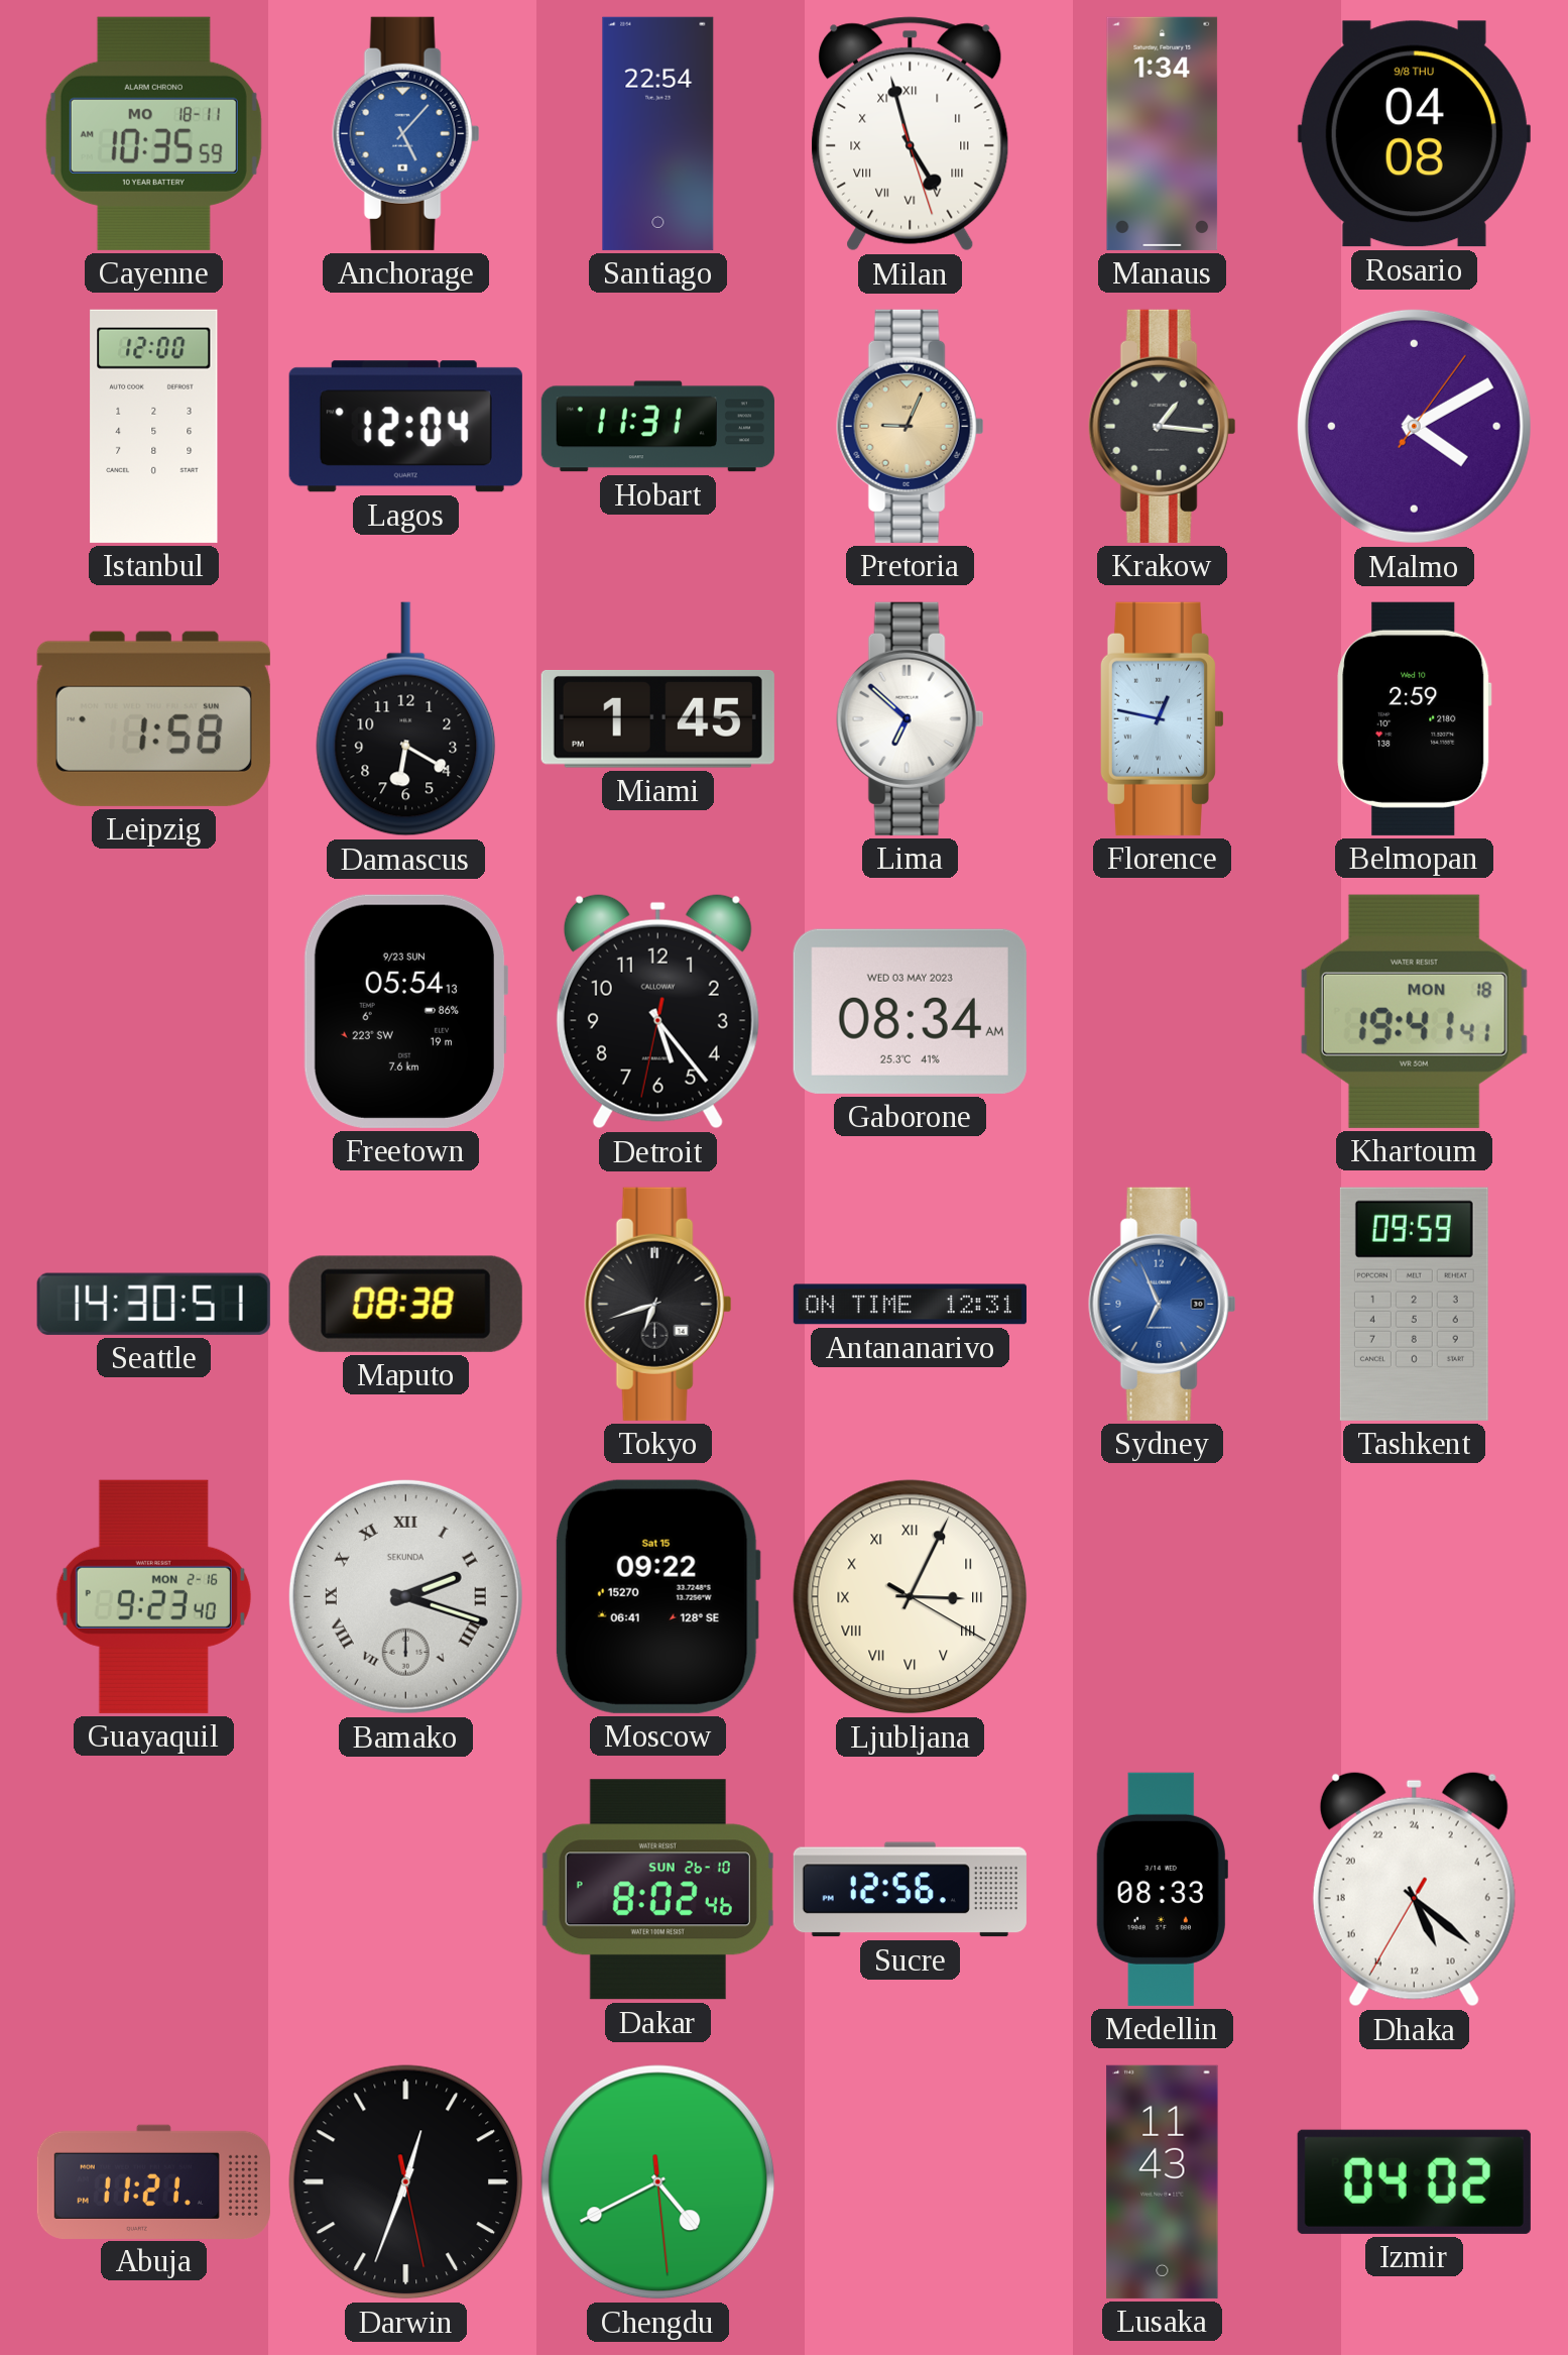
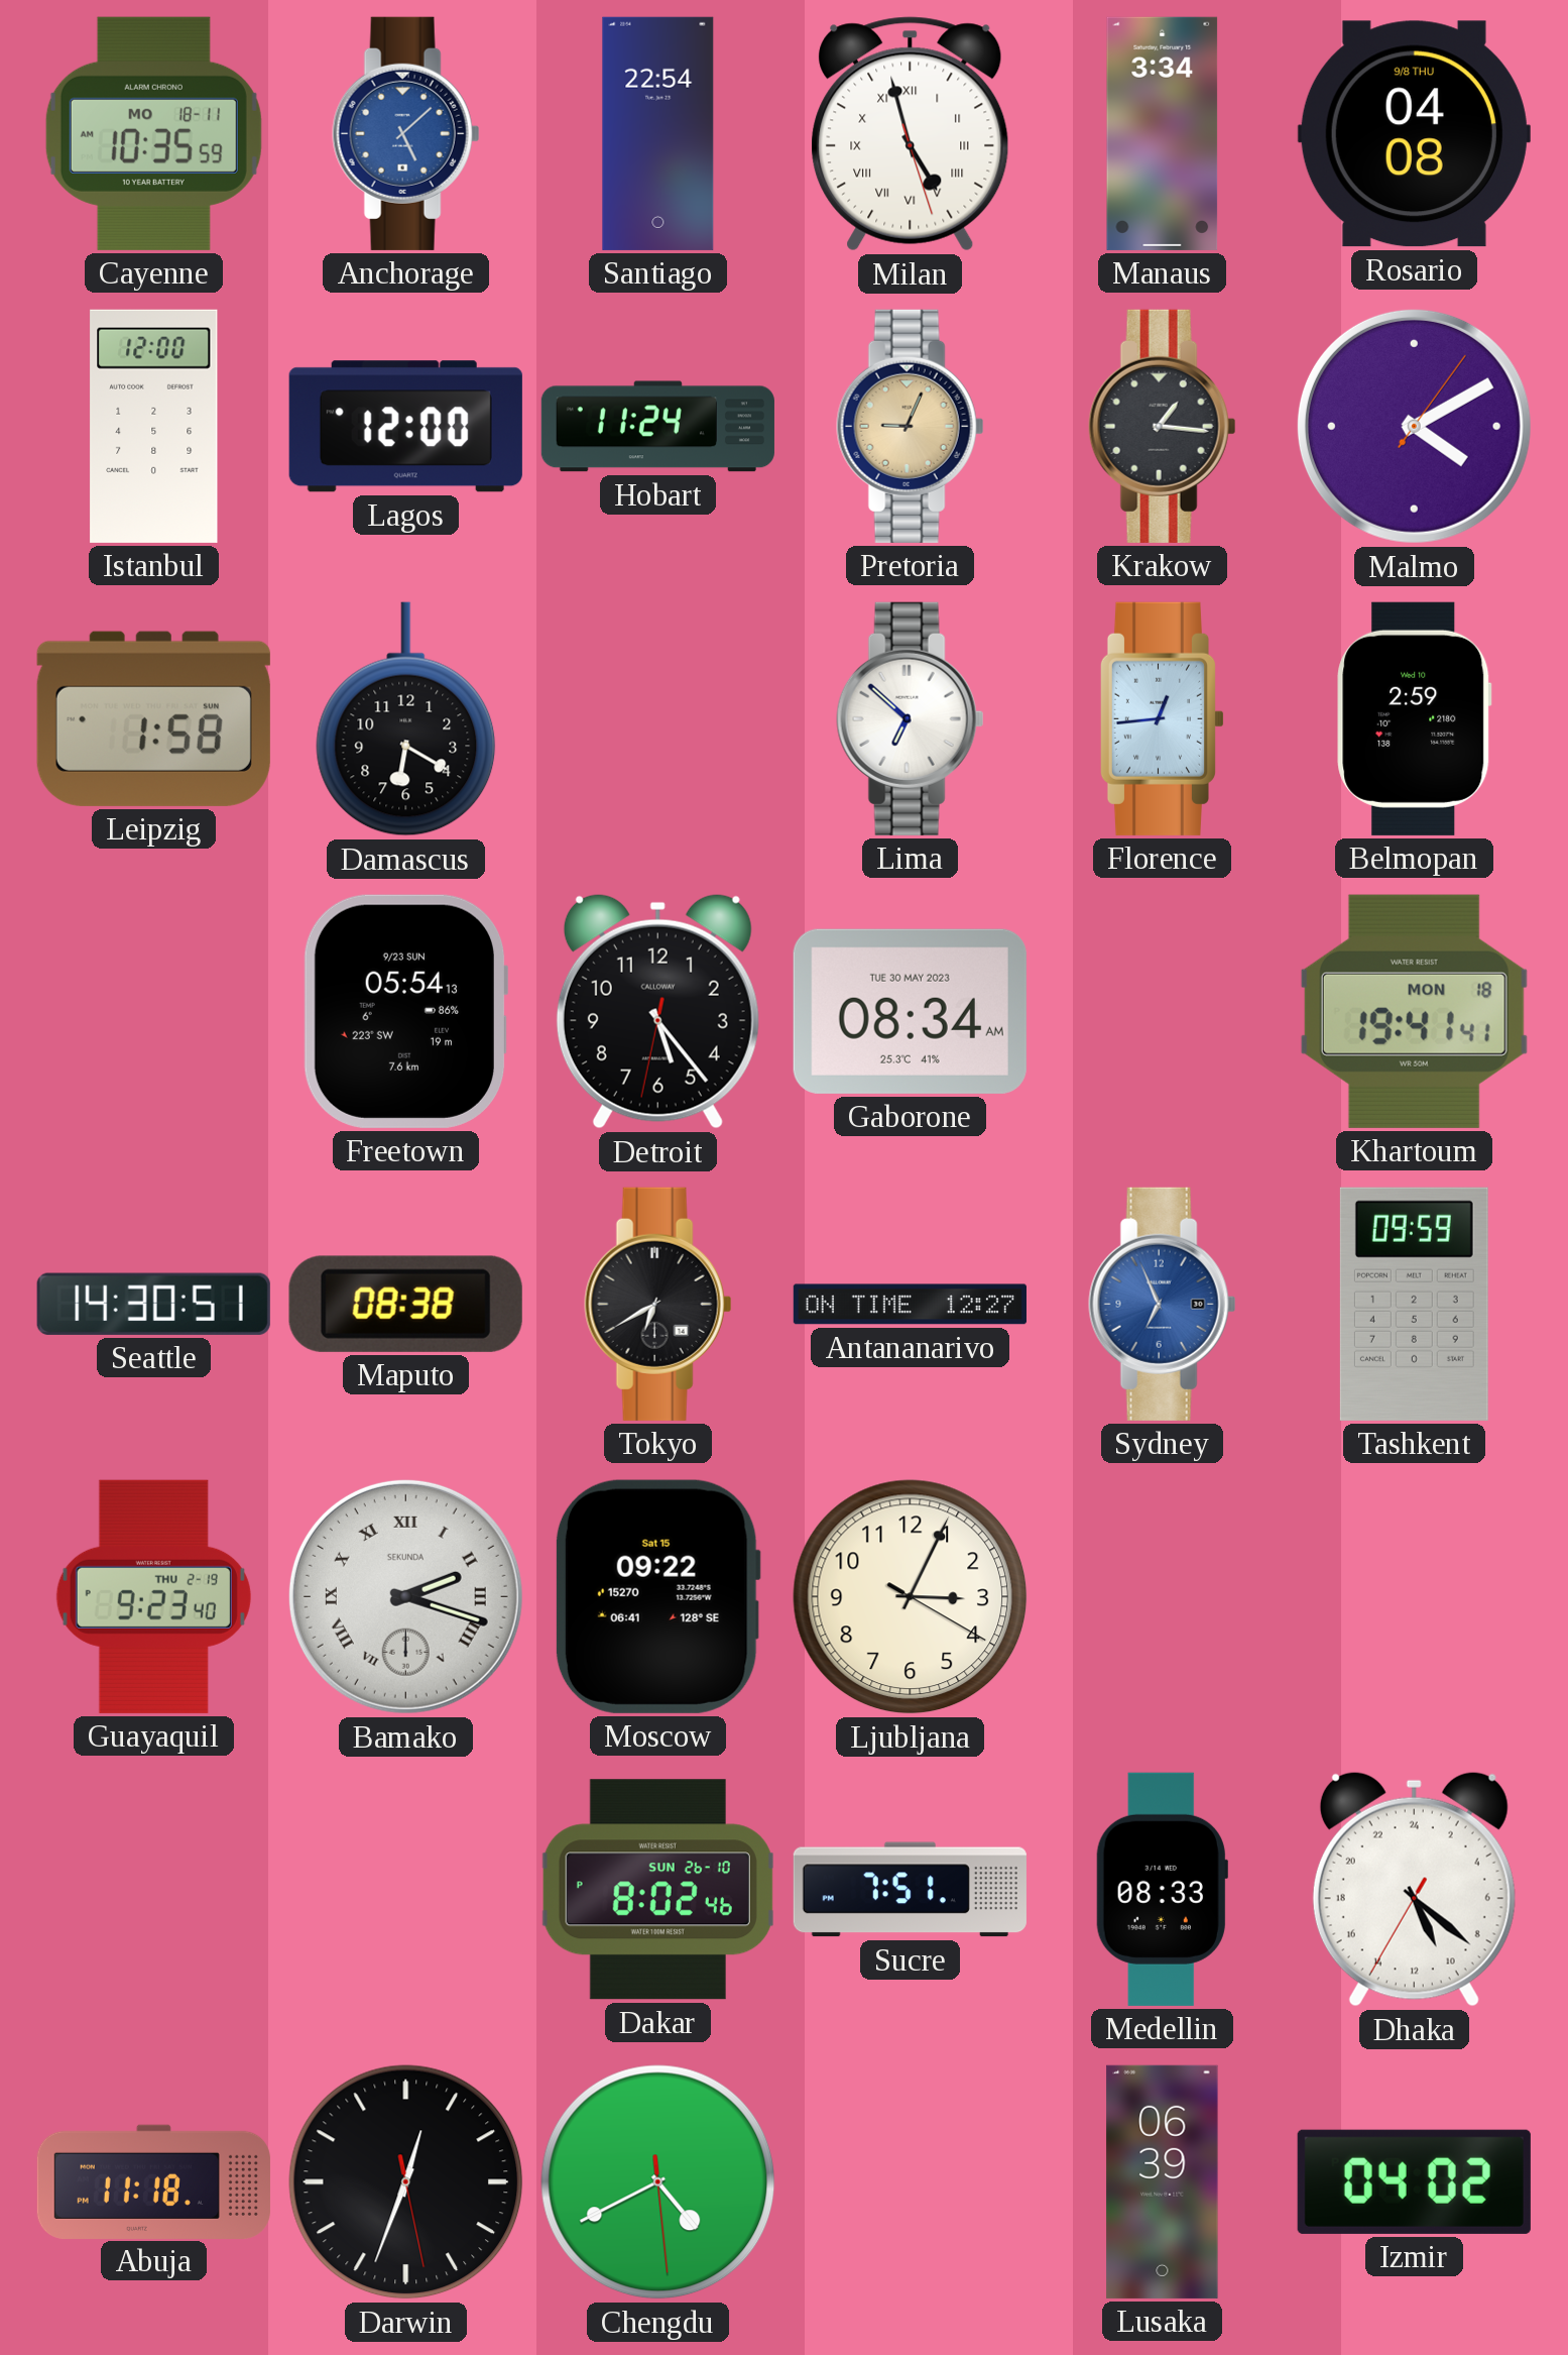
Anchorage: 5:07 -> 5:08 (406, 133)
Manaus: 1:34 -> 3:34 (1163, 133)
Lagos: 12:04 -> 12:00 (405, 427)
Hobart: 11:31 -> 11:24 (657, 427)
Miami: 1:45 -> none (657, 718)
Florence: 12:47 -> 12:44 (1162, 718)
Gaborone date: WED 03 MAY 2023 -> TUE 30 MAY 2023 (910, 1011)
Tokyo: 6:42 -> 6:40 (658, 1304)
Antananarivo: 12:31 -> 12:27 (910, 1305)
Guayaquil date: MON 2-16 -> THU 2-19 (153, 1596)
Ljubljana numerals: Roman -> Arabic (911, 1597)
Sucre: 12:56 -> 7:51 (910, 1890)
Abuja: 11:21 -> 11:18 (153, 2181)
Lusaka: 11:43 -> 06:39 (1163, 2181)
